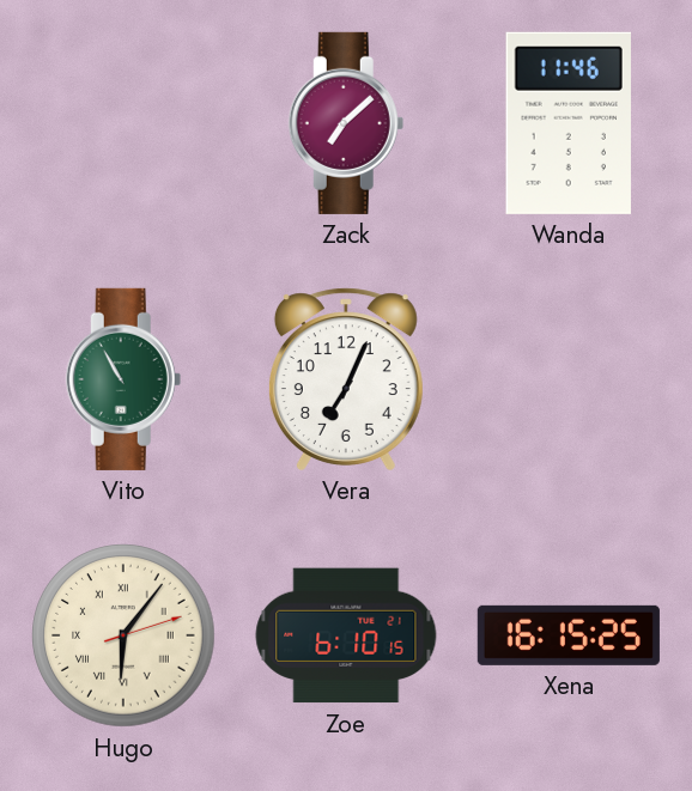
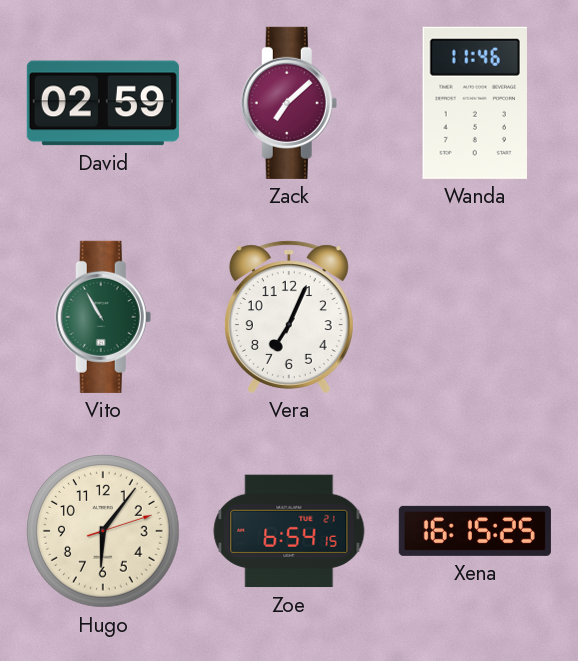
David: none -> 02:59 (103, 103)
Hugo numerals: Roman -> Arabic (103, 531)
Zoe: 6:10 -> 6:54 (289, 531)
